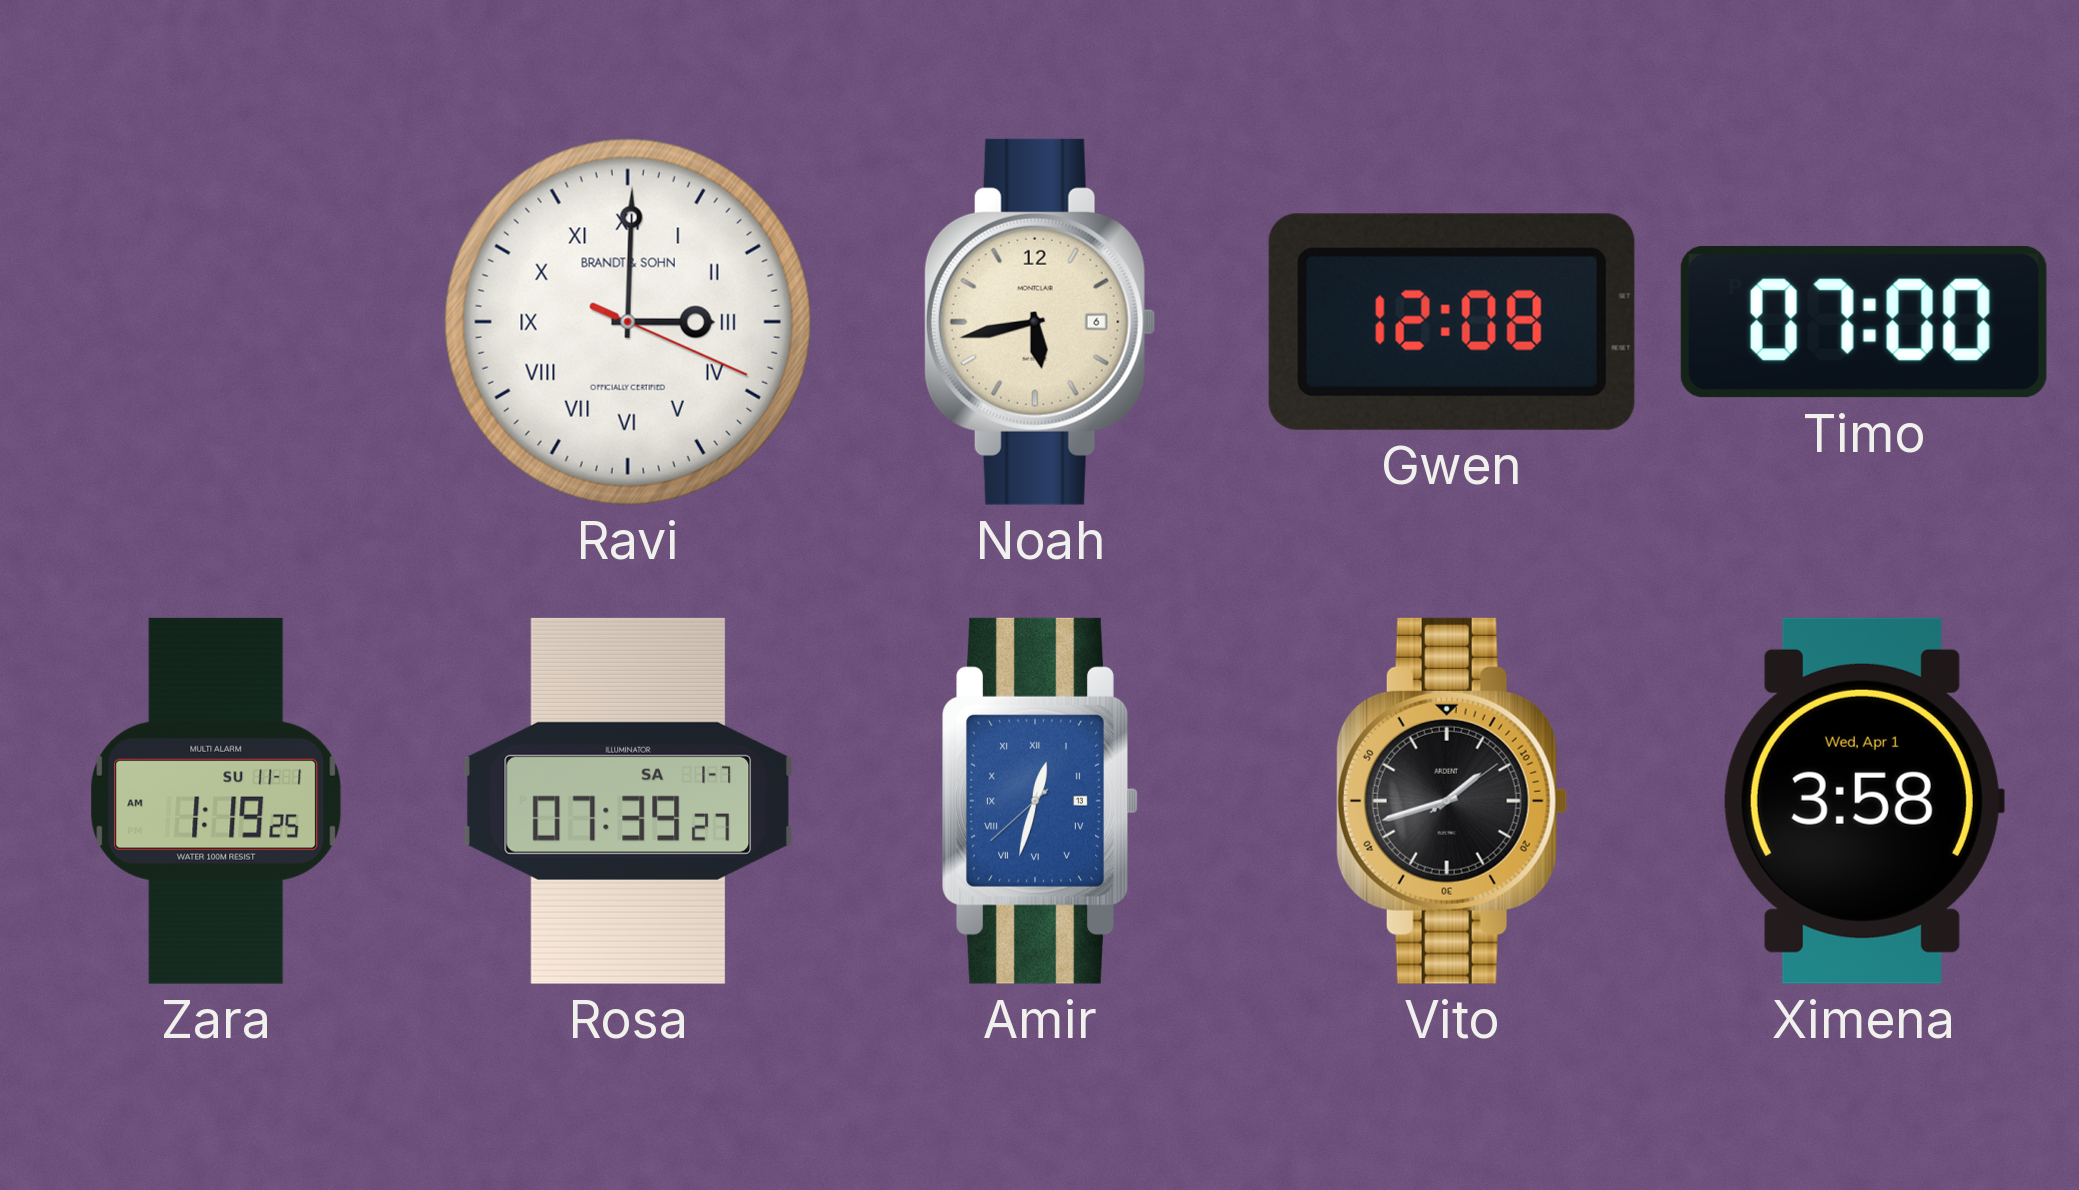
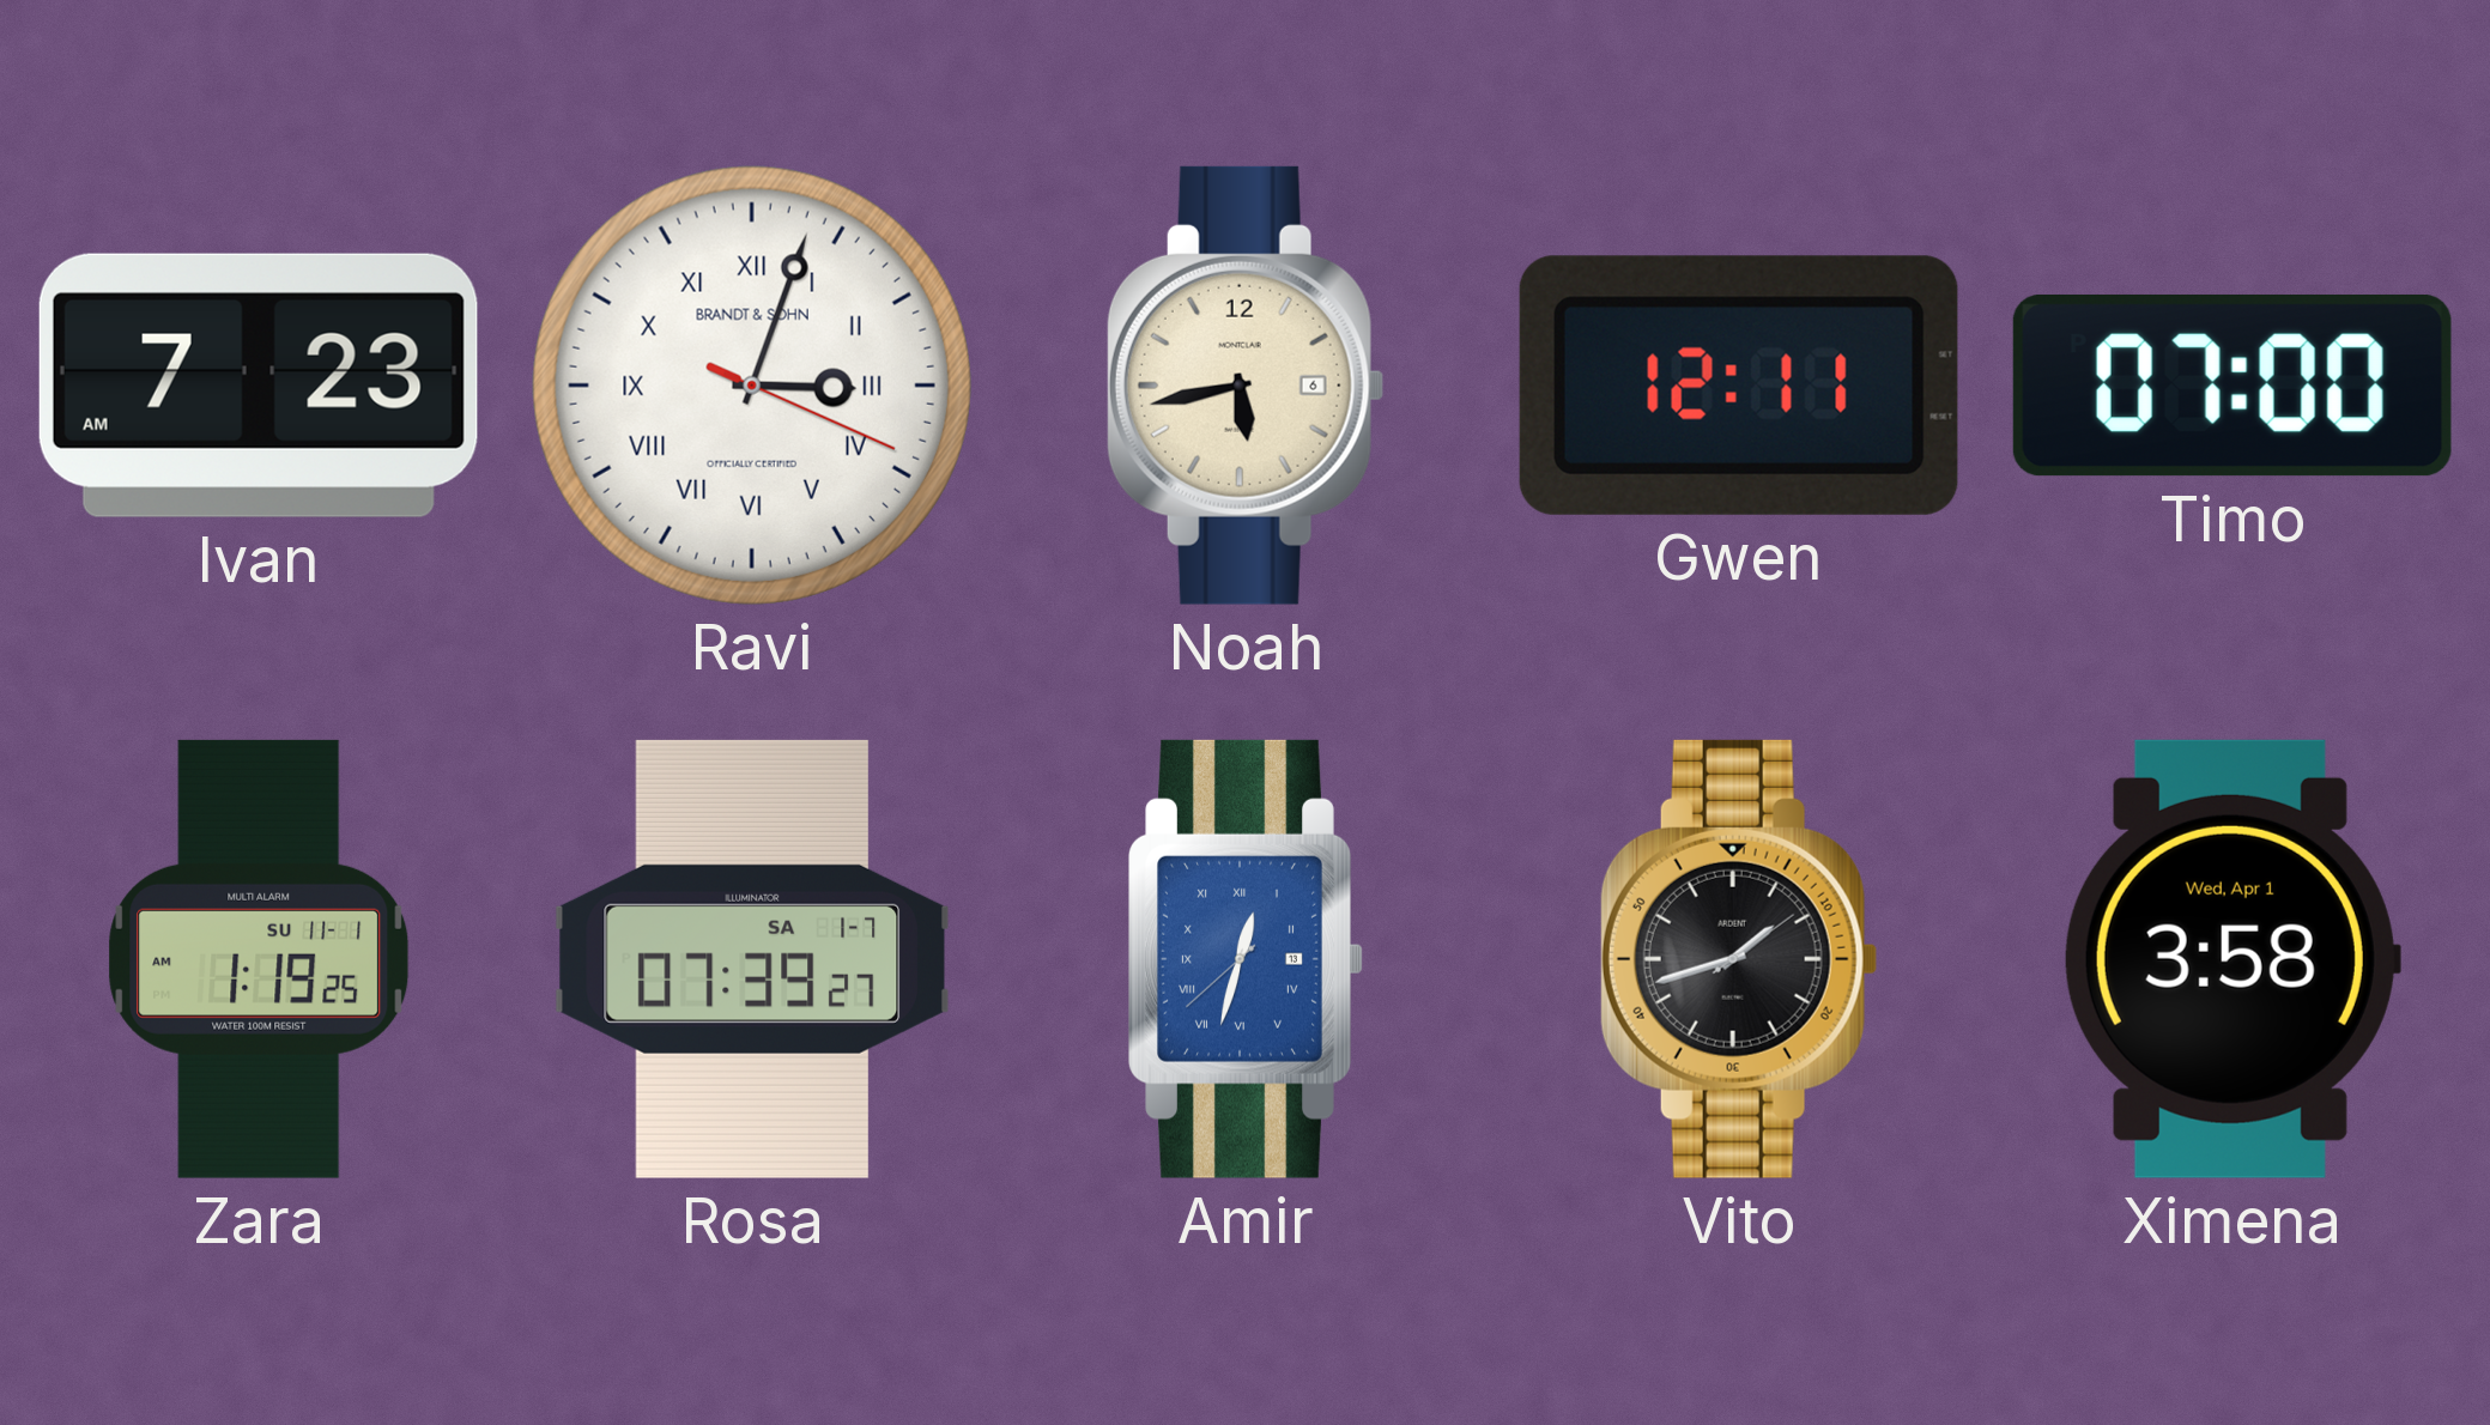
Ivan: none -> 7:23 (259, 386)
Ravi: 3:00 -> 3:03 (752, 386)
Gwen: 12:08 -> 12:11 (1739, 386)
